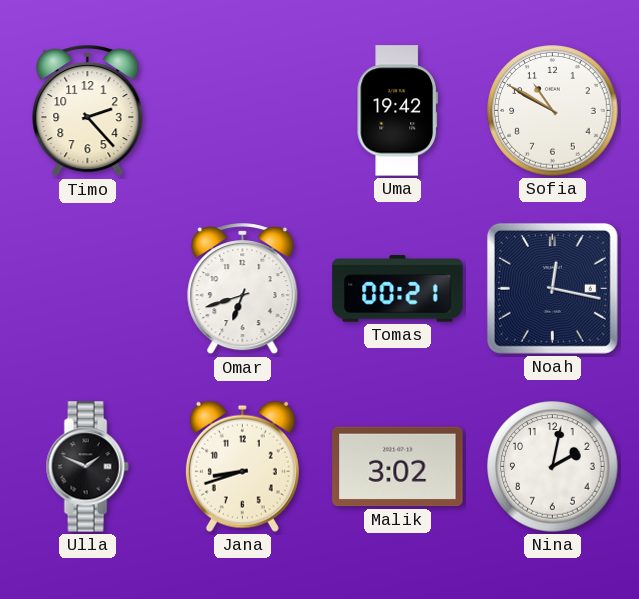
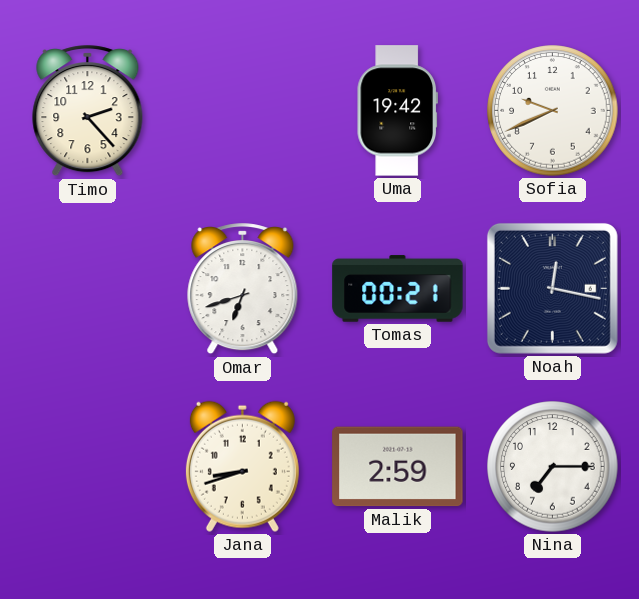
Sofia: 10:50 -> 9:41 (553, 111)
Ulla: 1:49 -> none (87, 467)
Malik: 3:02 -> 2:59 (398, 467)
Nina: 2:02 -> 7:15 (553, 467)
